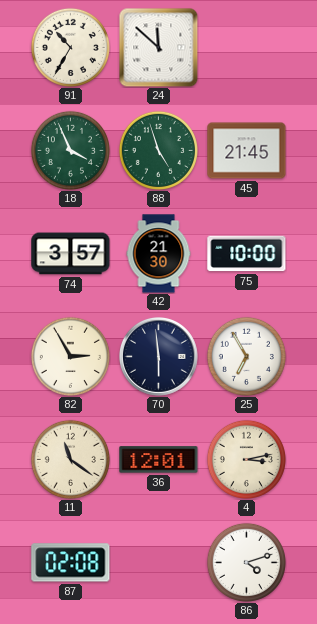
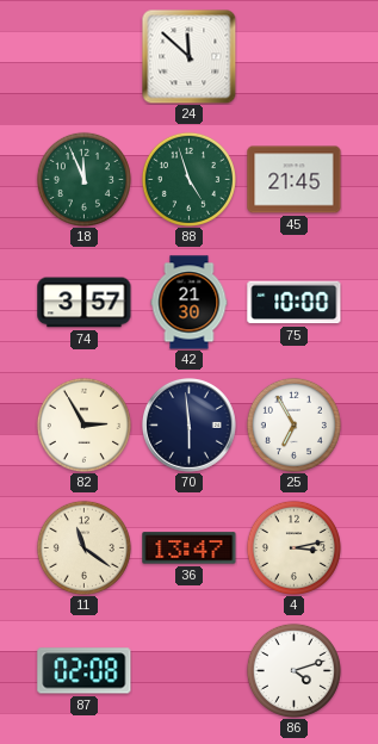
91: 10:35 -> none (70, 47)
18: 3:56 -> 11:56 (83, 179)
36: 12:01 -> 13:47 (190, 548)
